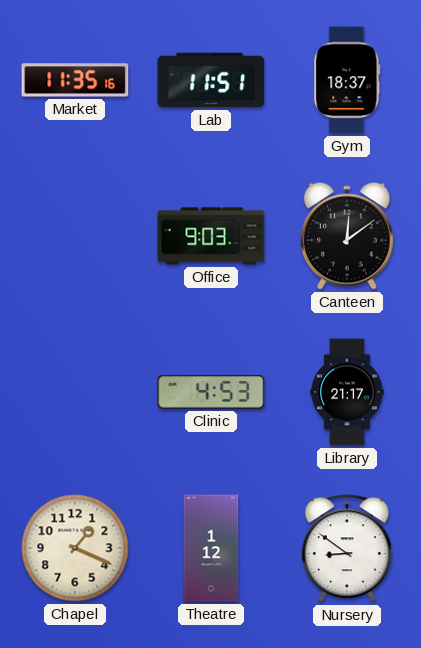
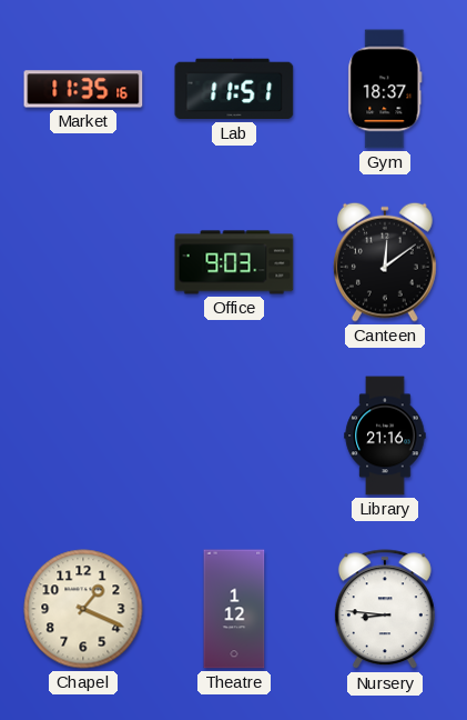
Clinic: 4:53 -> none (211, 392)
Library: 21:17 -> 21:16 (385, 436)
Nursery: 8:51 -> 8:46 (385, 610)
